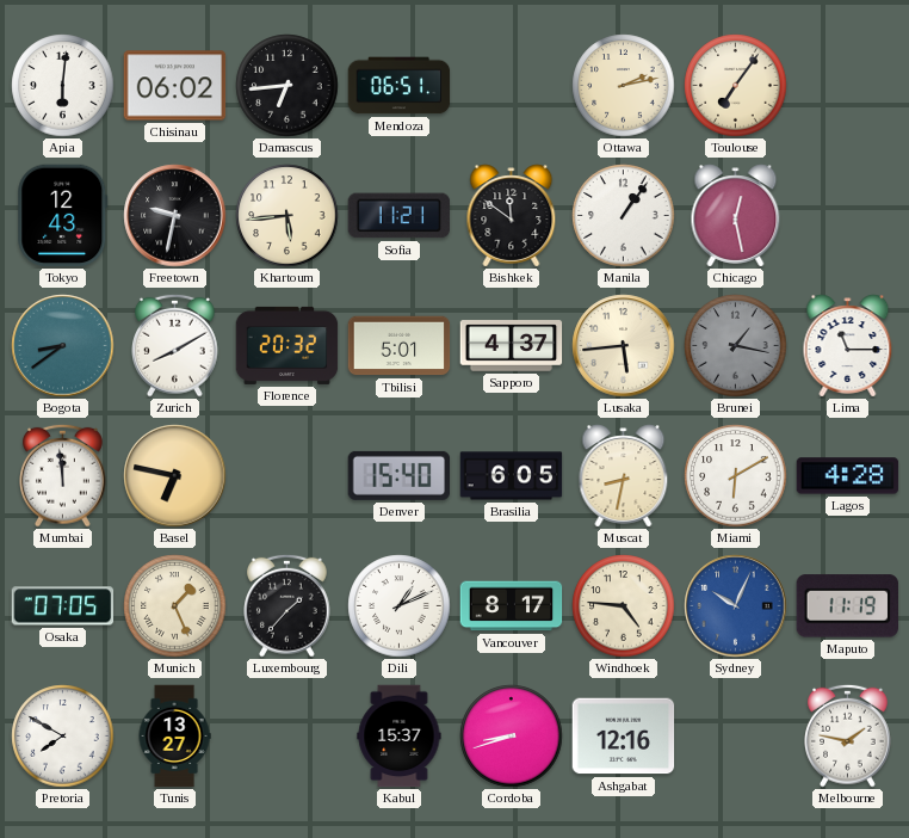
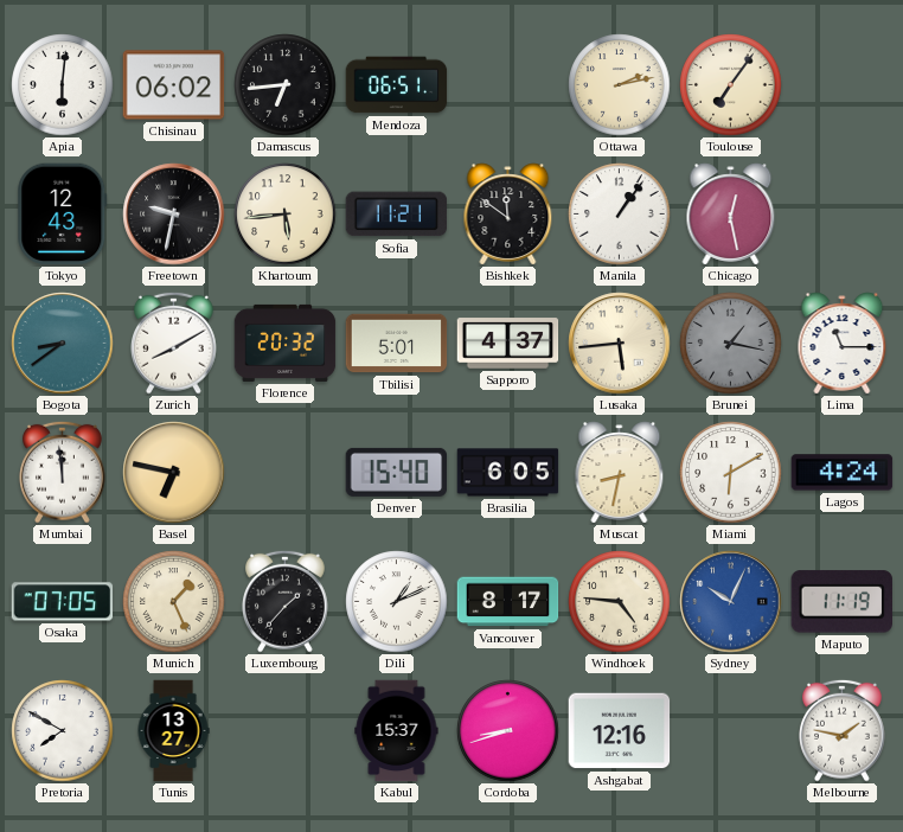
Lagos: 4:28 -> 4:24 (843, 473)
